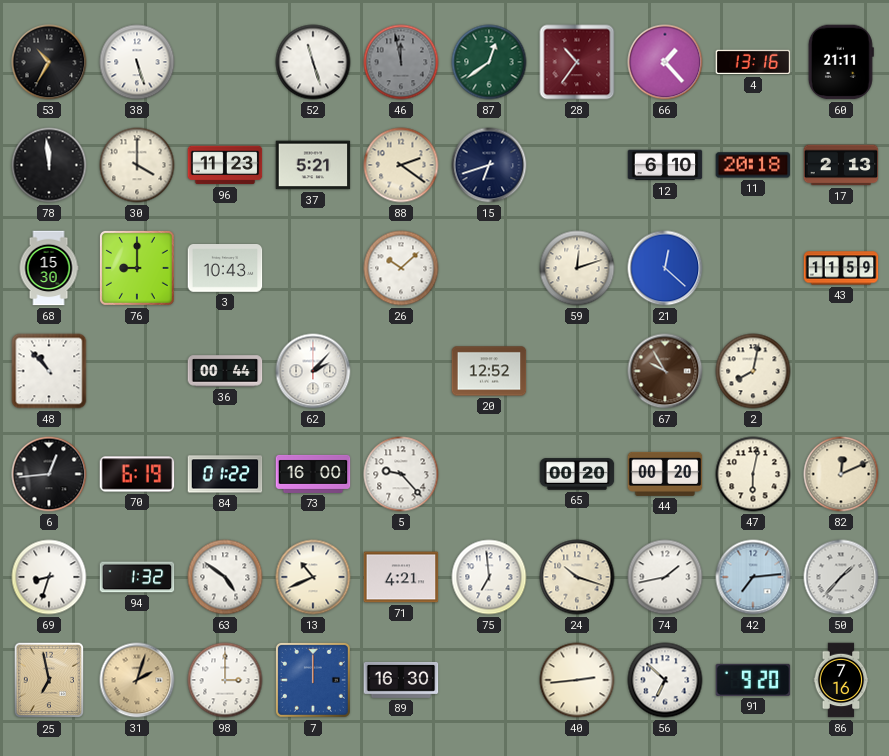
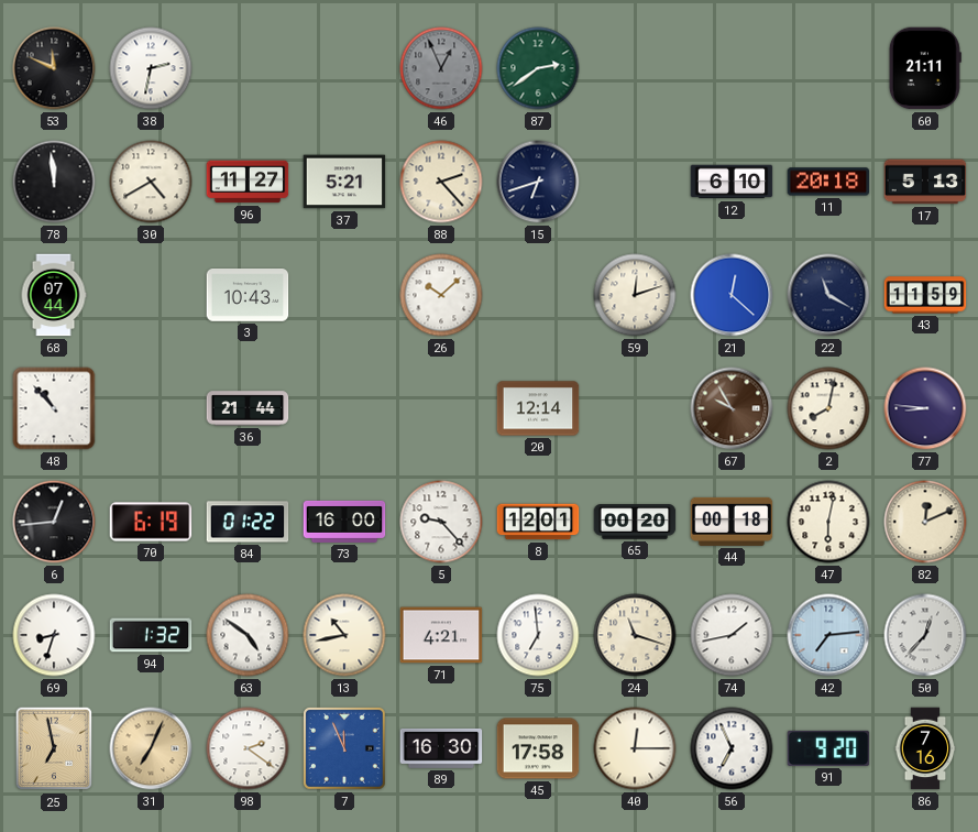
53: 10:35 -> 11:49 (54, 68)
38: 5:27 -> 2:32 (151, 68)
52: 11:27 -> none (313, 62)
46: 11:58 -> 12:56 (441, 68)
87: 12:39 -> 2:39 (538, 68)
28: 10:36 -> none (577, 62)
66: 1:23 -> none (665, 62)
4: 13:16 -> none (753, 62)
30: 4:00 -> 4:40 (151, 182)
96: 11:23 -> 11:27 (248, 182)
88: 2:21 -> 2:23 (441, 182)
17: 2:13 -> 5:13 (925, 182)
68: 15:30 -> 07:44 (54, 295)
76: 9:00 -> none (137, 268)
22: none -> 11:20 (828, 295)
36: 00:44 -> 21:44 (248, 408)
62: 2:07 -> none (313, 371)
20: 12:52 -> 12:14 (538, 408)
77: none -> 8:46 (925, 408)
8: none -> 12:01 (538, 522)
44: 00:20 -> 00:18 (732, 522)
13: 10:41 -> 10:43 (344, 635)
24: 10:18 -> 11:18 (635, 635)
50: 1:37 -> 12:37 (925, 635)
31: 2:03 -> 7:04 (151, 748)
98: 3:00 -> 2:21 (248, 748)
7: 12:00 -> 11:56 (344, 748)
45: none -> 17:58 (538, 748)
40: 2:44 -> 12:15 (635, 748)
56: 6:52 -> 6:56 (732, 748)
